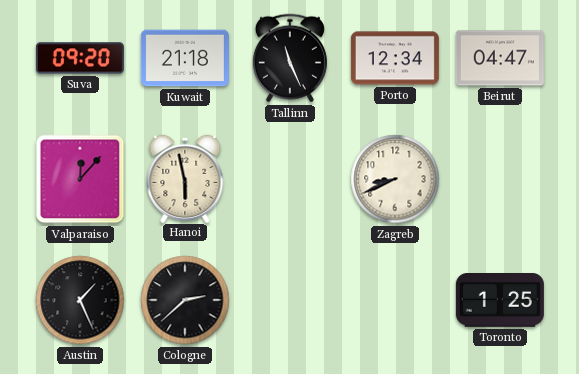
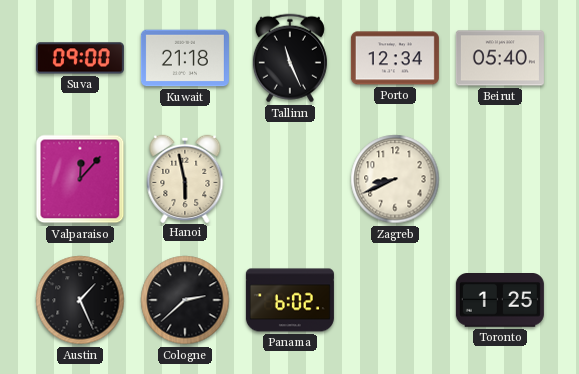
Suva: 09:20 -> 09:00 (80, 58)
Beirut: 04:47 -> 05:40 (500, 58)
Panama: none -> 6:02 (290, 300)
